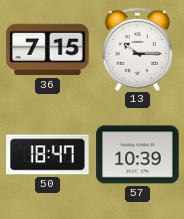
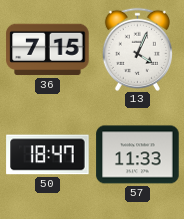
13: 10:15 -> 4:04 (137, 49)
57: 10:39 -> 11:33 (138, 155)
